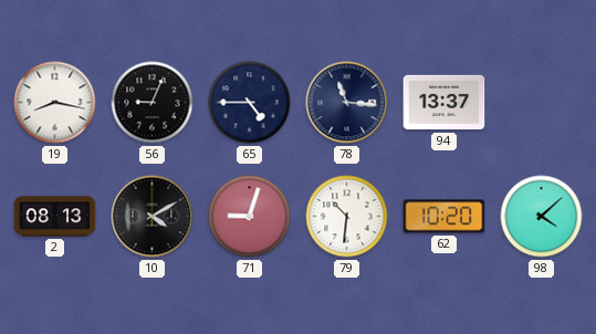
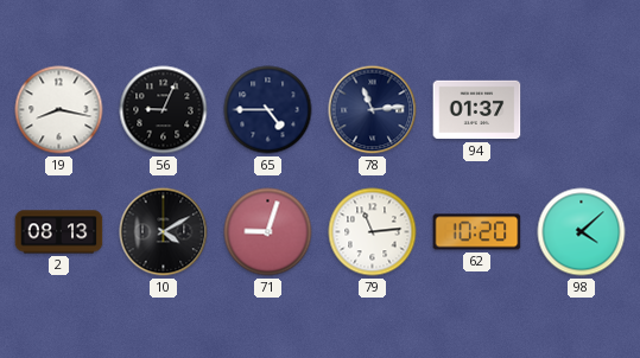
78: 11:16 -> 11:14 (373, 110)
94: 13:37 -> 01:37 (477, 110)
79: 10:31 -> 11:14 (373, 232)
